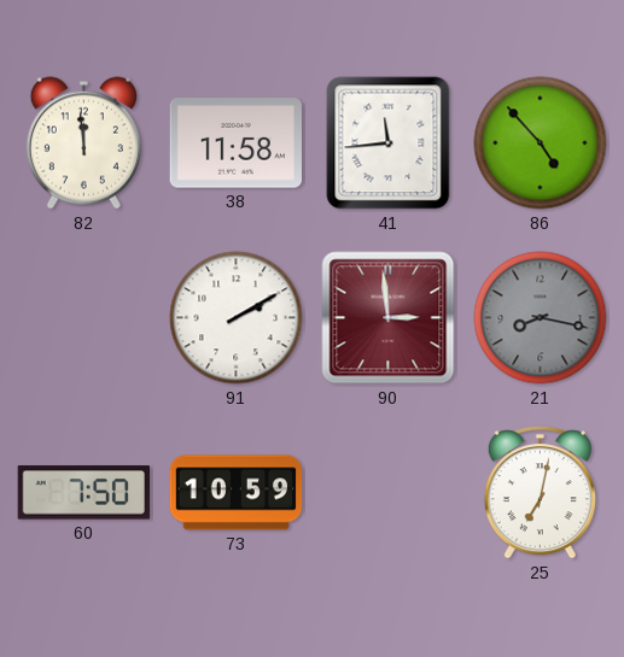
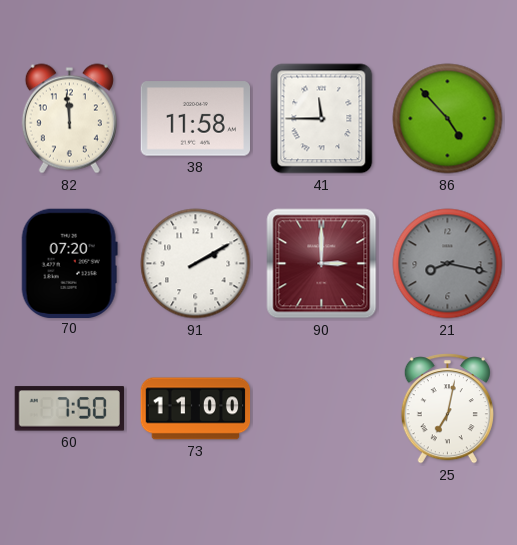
41: 11:44 -> 11:45 (322, 119)
70: none -> 07:20 (69, 263)
90: 2:59 -> 3:00 (322, 264)
73: 10:59 -> 11:00 (196, 409)
